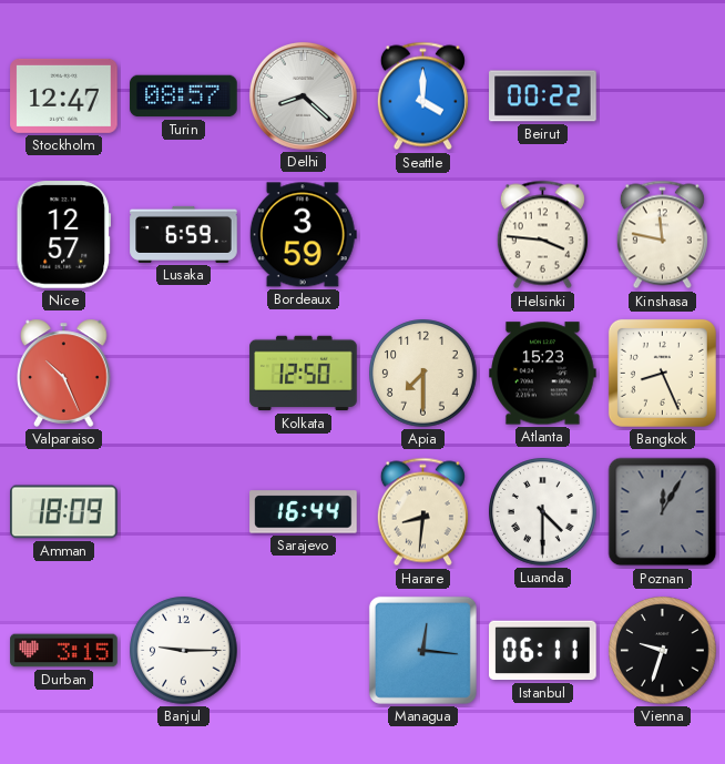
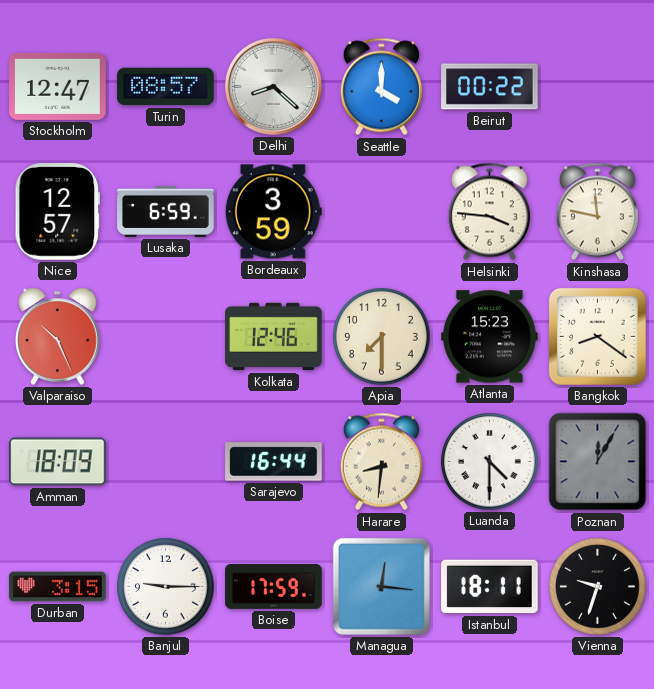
Kolkata: 12:50 -> 12:46 (274, 337)
Bangkok: 8:26 -> 8:21 (597, 336)
Boise: none -> 17:59 (274, 587)
Istanbul: 06:11 -> 18:11 (490, 587)
